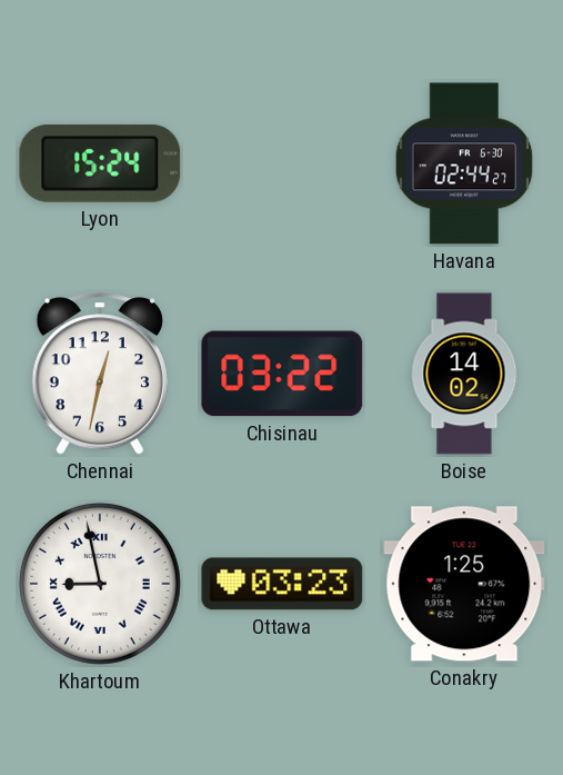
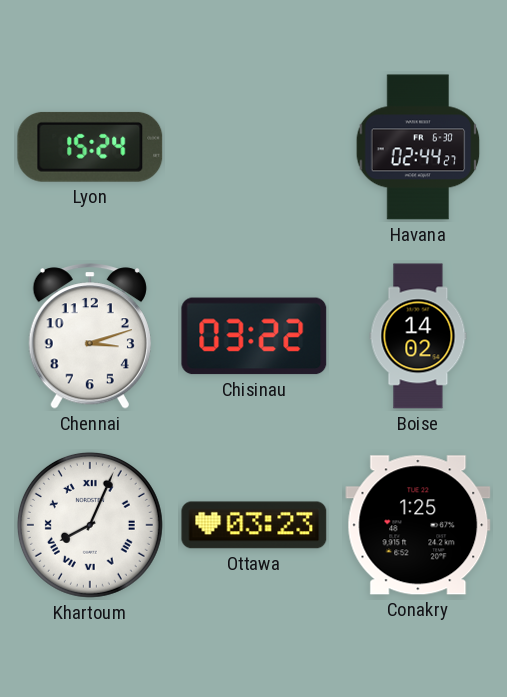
Chennai: 12:32 -> 3:12 (90, 336)
Khartoum: 8:58 -> 8:04 (90, 525)
